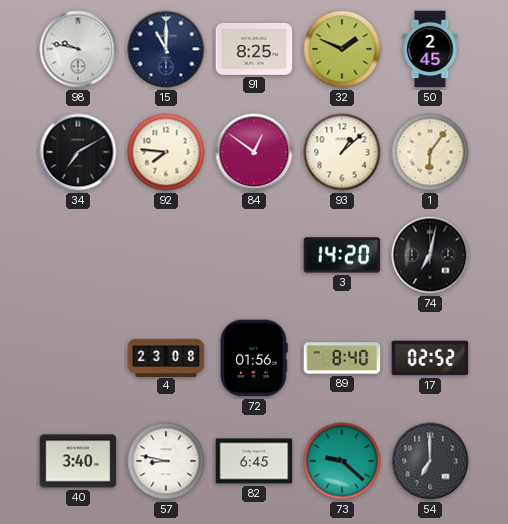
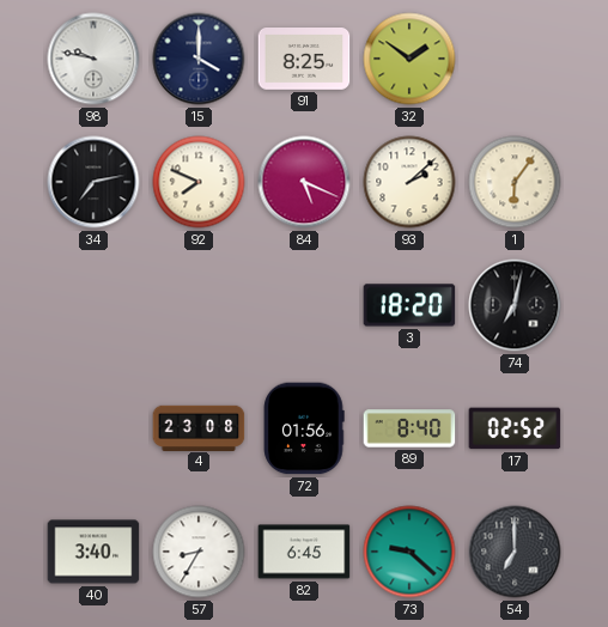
15: 11:00 -> 4:00 (199, 59)
32: 1:49 -> 1:51 (409, 59)
50: 2:45 -> none (430, 49)
34: 7:10 -> 7:13 (93, 182)
92: 7:46 -> 7:49 (199, 182)
84: 12:51 -> 5:19 (304, 182)
93: 1:08 -> 2:08 (409, 182)
3: 14:20 -> 18:20 (409, 305)
57: 8:47 -> 8:35 (199, 552)
